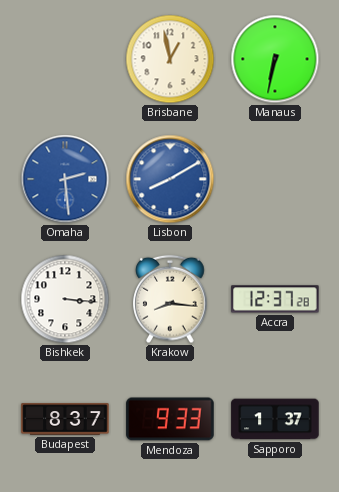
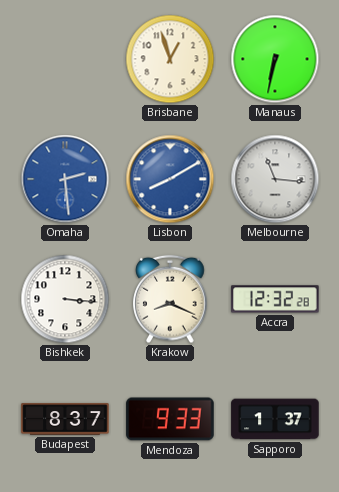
Brisbane: 12:58 -> 12:57 (170, 59)
Melbourne: none -> 11:16 (275, 179)
Krakow: 8:16 -> 8:19 (170, 299)
Accra: 12:37 -> 12:32 (275, 299)
